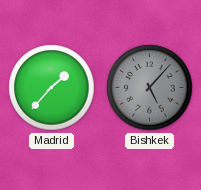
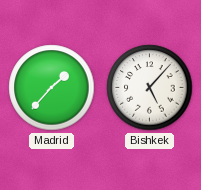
Bishkek dial: grey -> white (150, 88)
